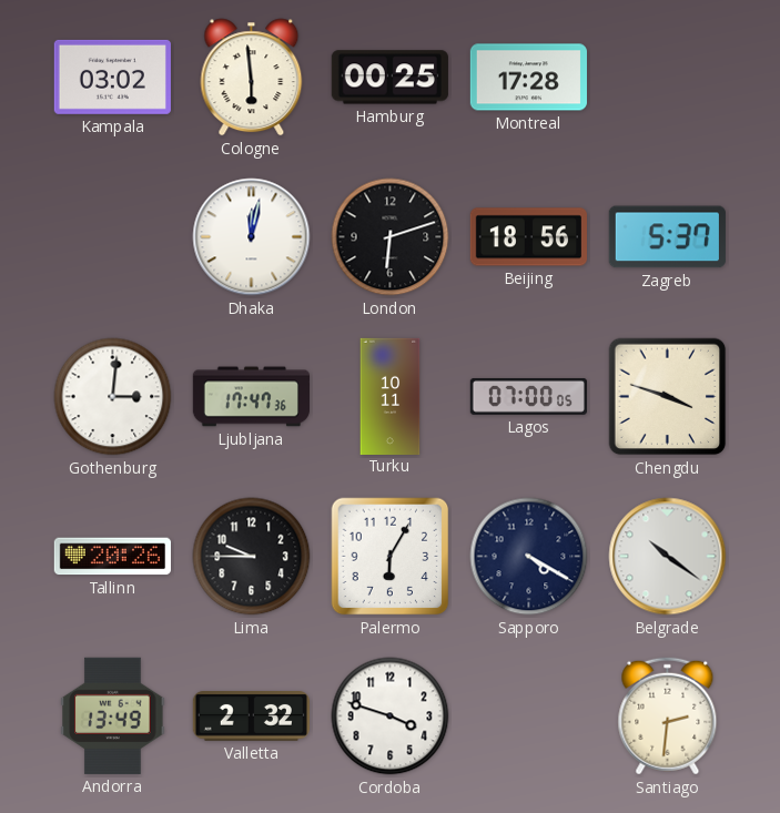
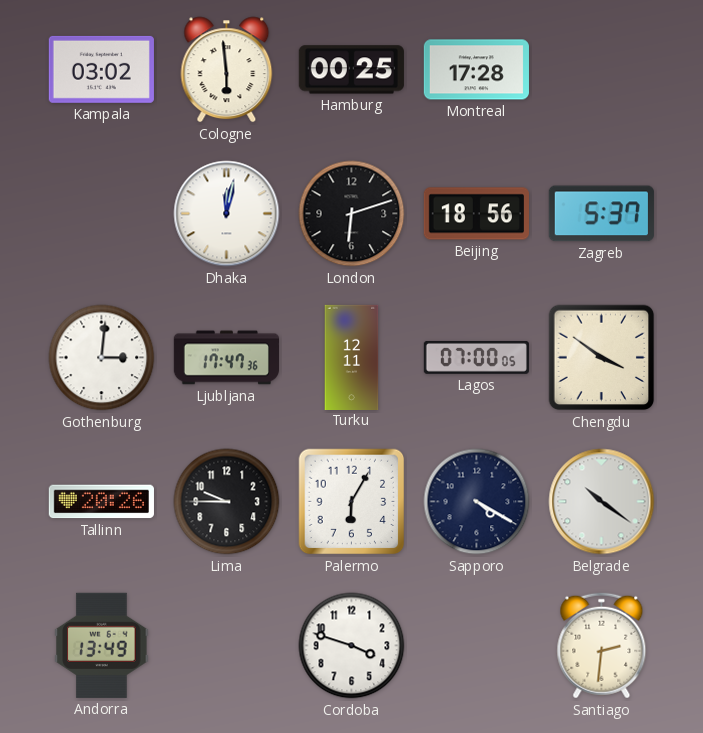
Turku: 10:11 -> 12:11 (352, 357)
Chengdu: 3:48 -> 3:51 (602, 358)
Valletta: 2:32 -> none (251, 717)
